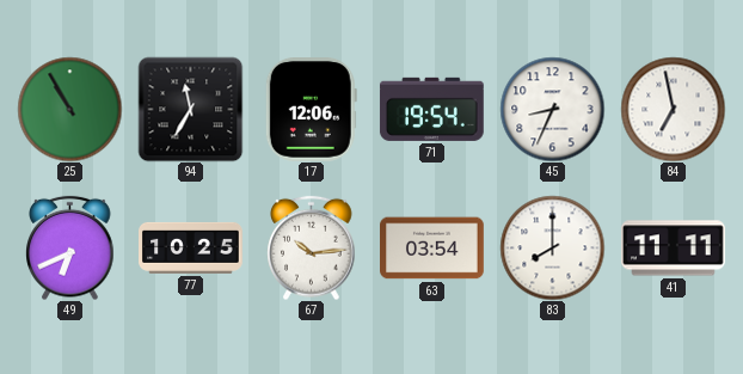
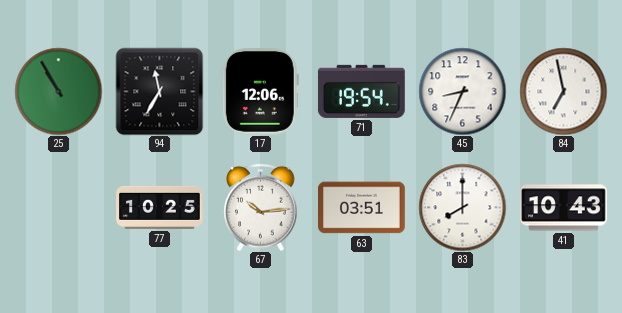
49: 6:41 -> none (70, 247)
63: 03:54 -> 03:51 (362, 208)
41: 11:11 -> 10:43 (564, 208)
